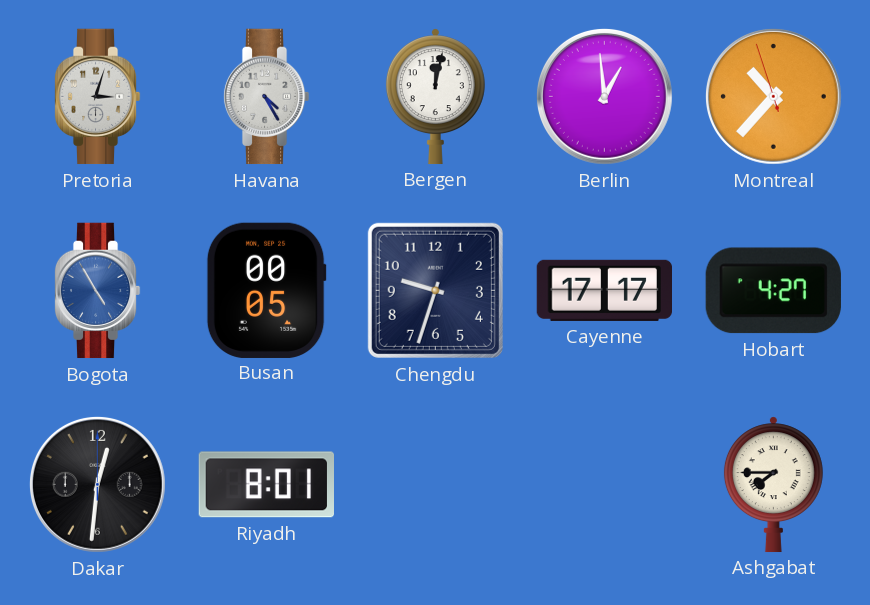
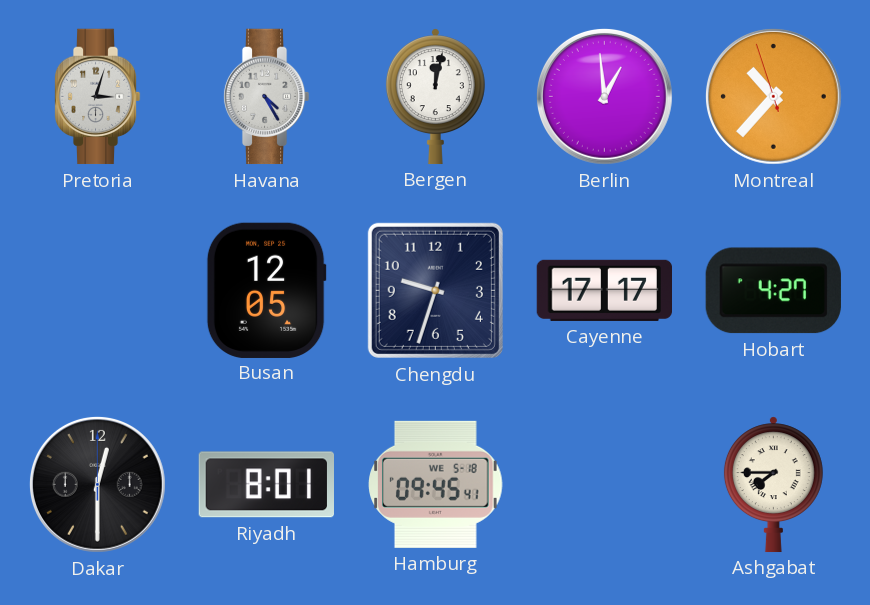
Bogota: 4:55 -> none (97, 291)
Busan: 00:05 -> 12:05 (266, 290)
Dakar: 12:31 -> 12:30 (97, 484)
Hamburg: none -> 09:45 (436, 484)
